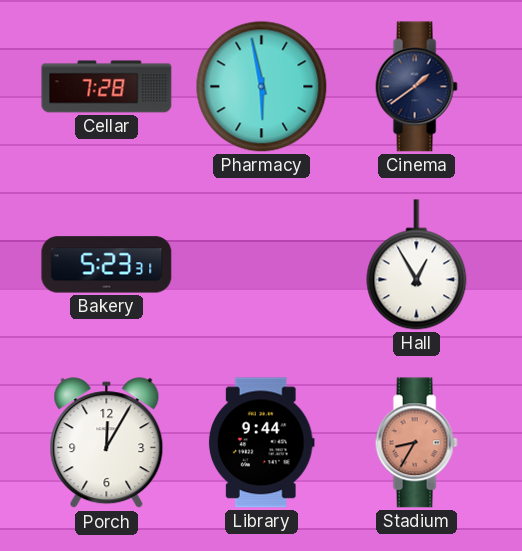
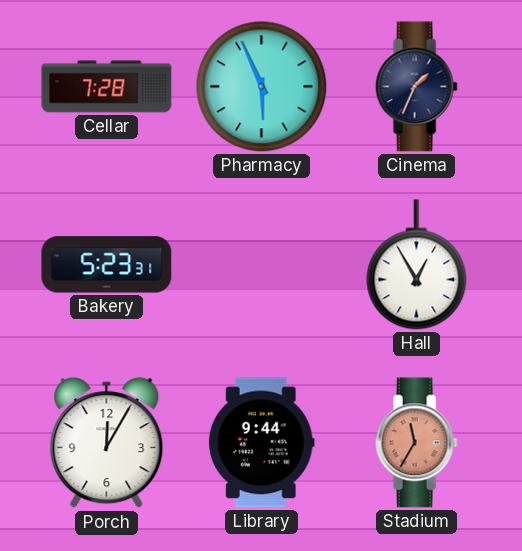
Pharmacy: 5:58 -> 5:56 (262, 87)
Cinema: 1:39 -> 1:34 (416, 87)
Stadium: 8:35 -> 11:35 (416, 443)
